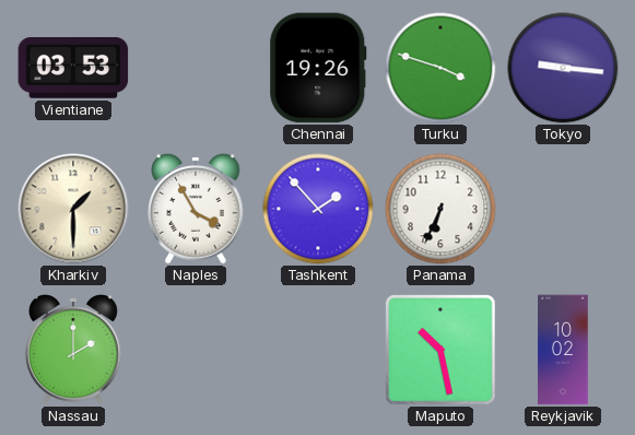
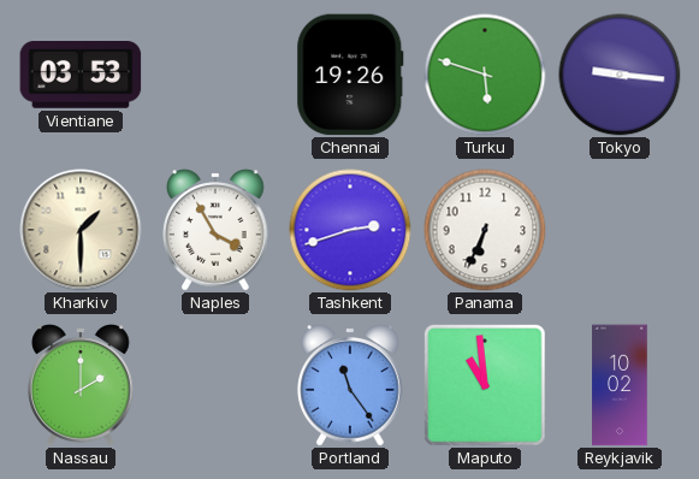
Turku: 3:48 -> 5:48 (485, 75)
Tashkent: 1:53 -> 2:42 (350, 230)
Portland: none -> 11:24 (350, 385)
Maputo: 10:28 -> 10:59 (485, 385)
